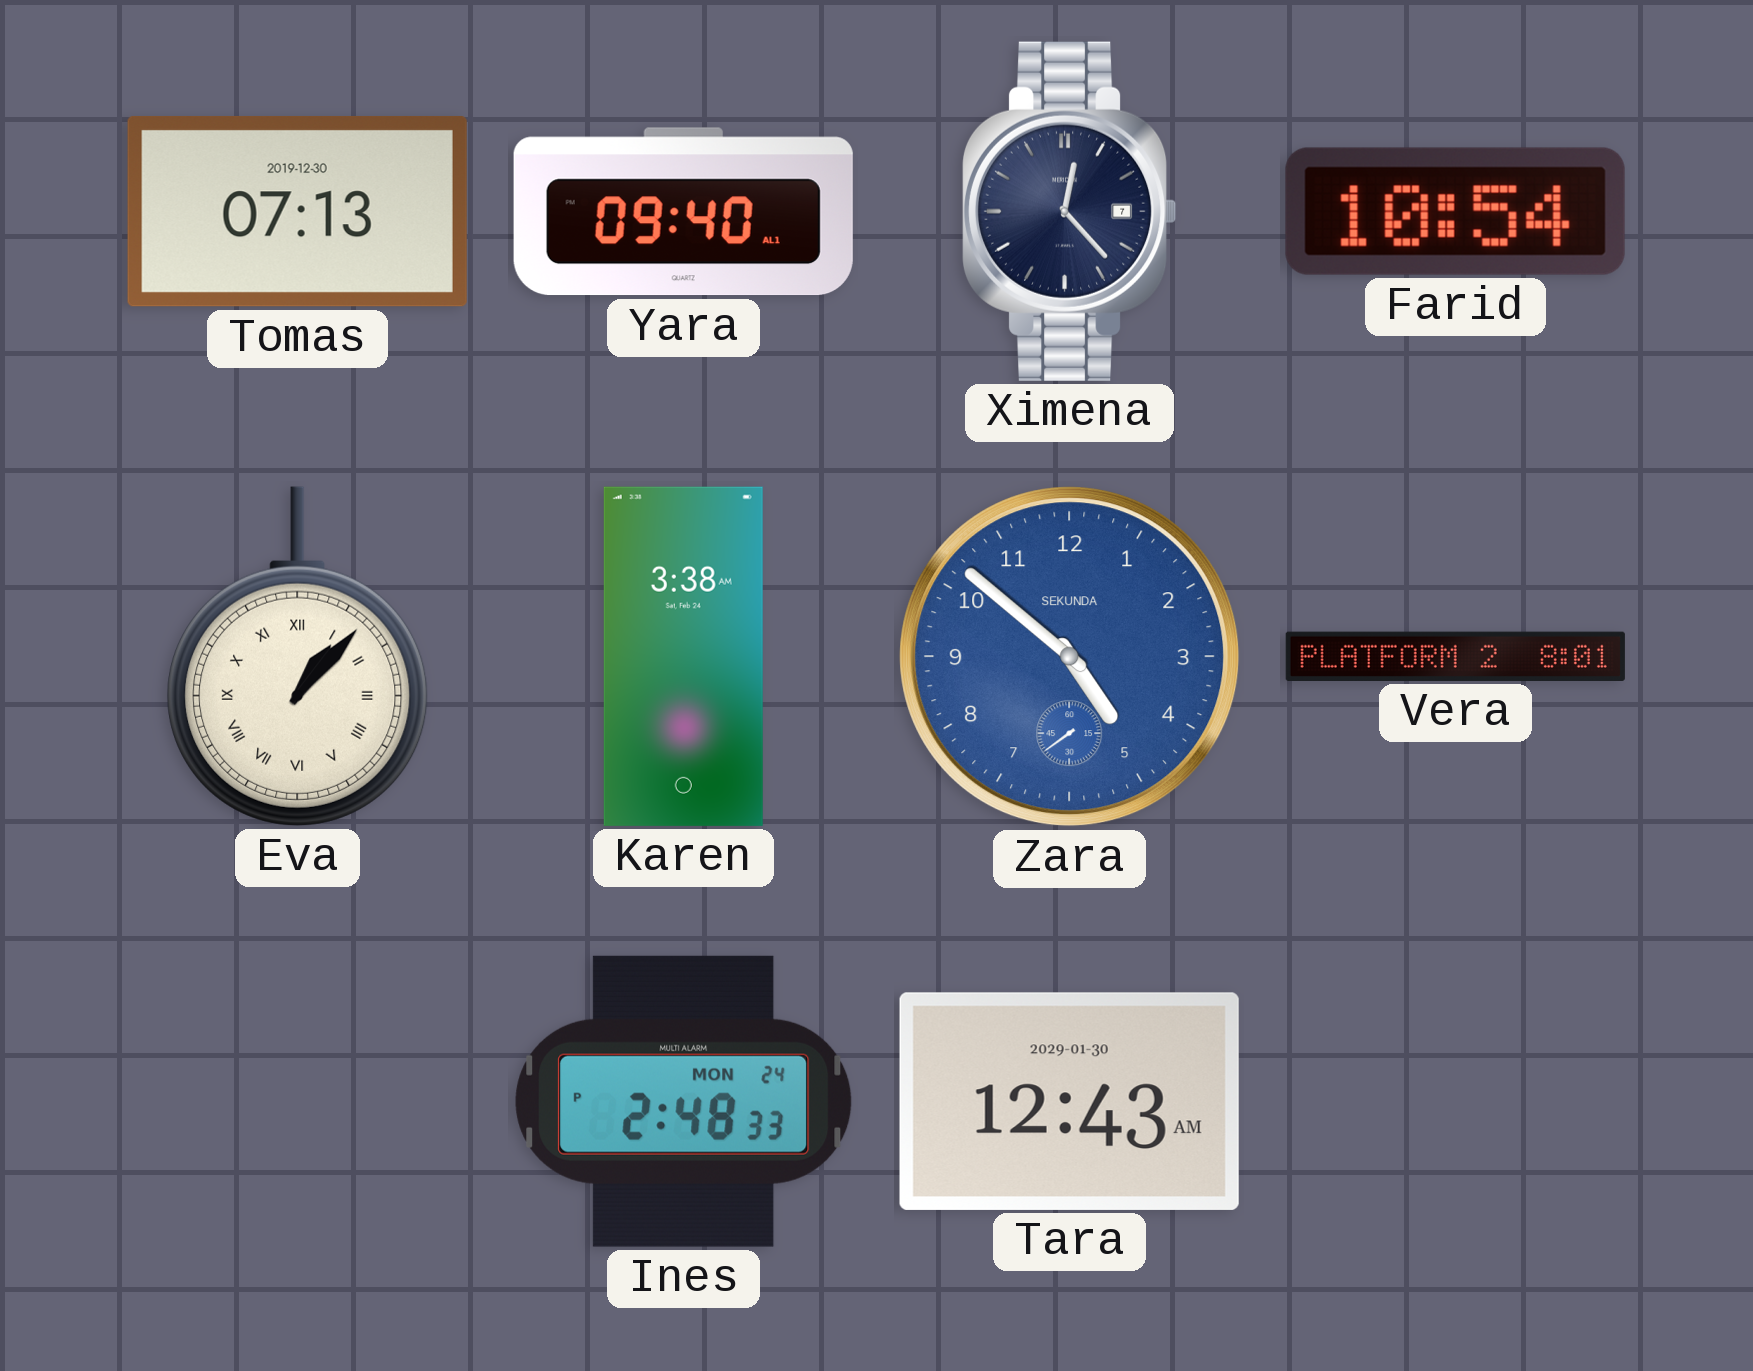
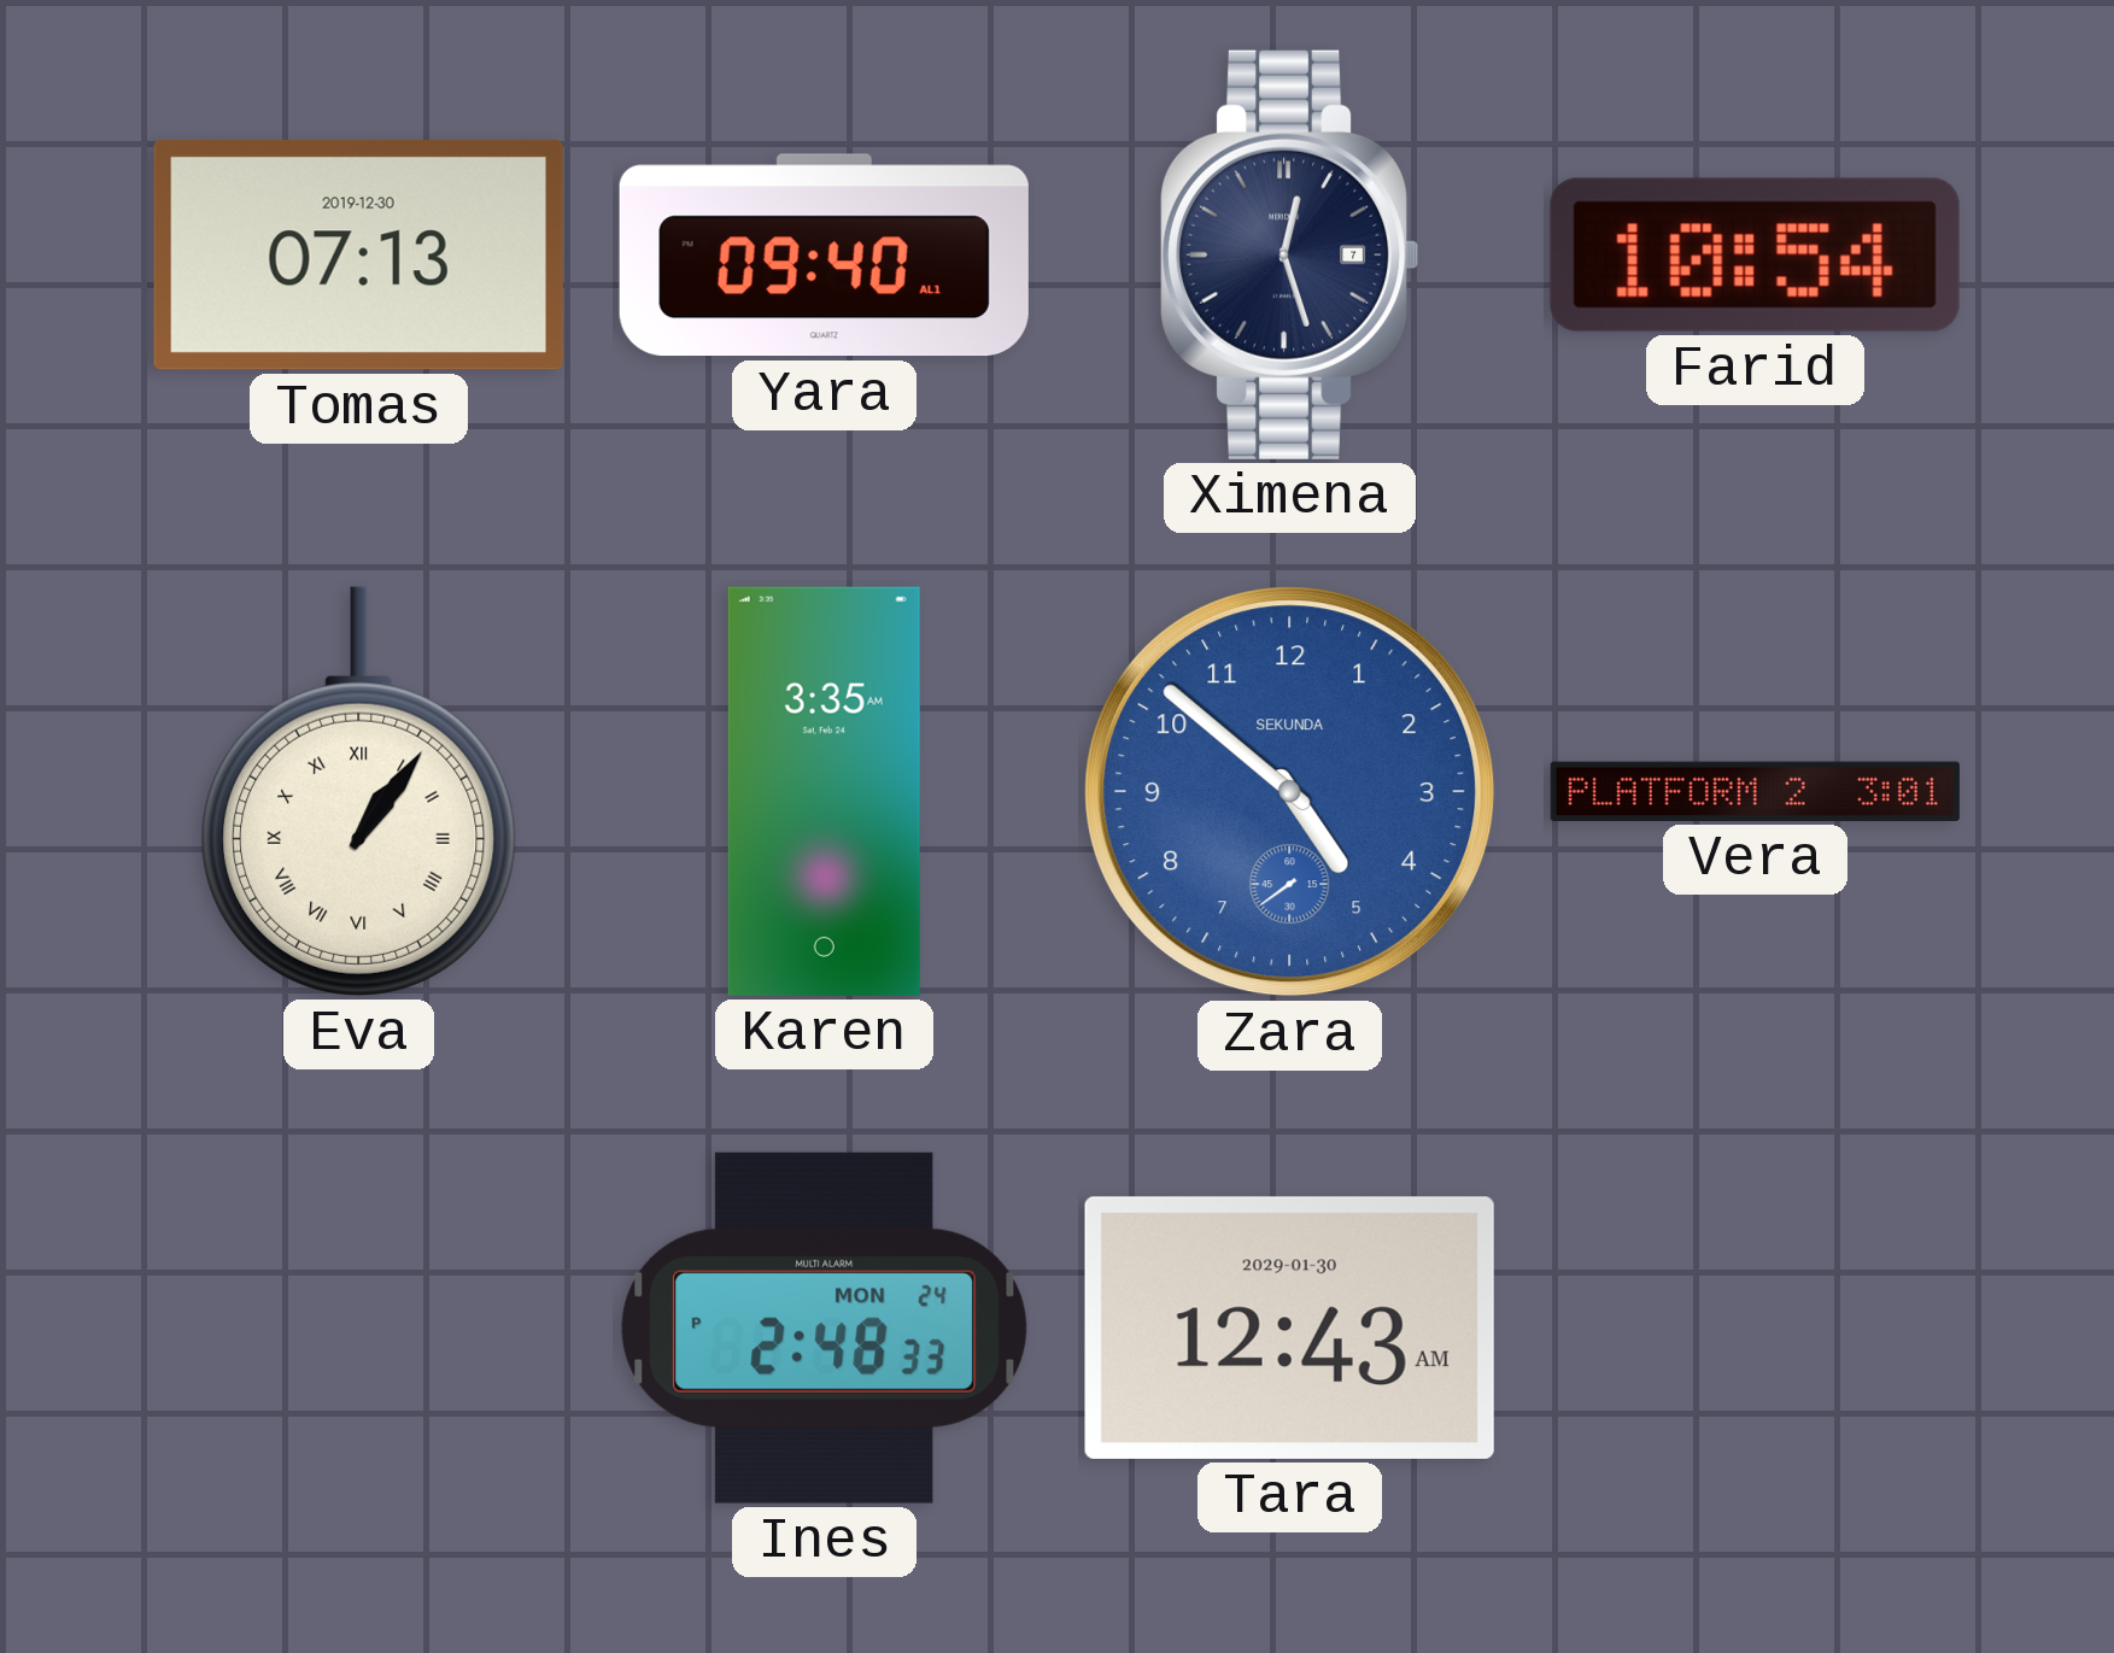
Ximena: 12:23 -> 12:27 (1289, 254)
Eva: 1:07 -> 1:06 (359, 791)
Karen: 3:38 -> 3:35 (824, 791)
Vera: 8:01 -> 3:01 (1755, 791)
